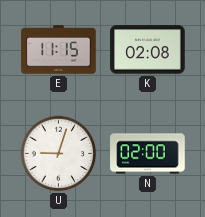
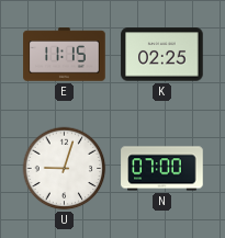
K: 02:08 -> 02:25 (162, 55)
N: 02:00 -> 07:00 (162, 169)
